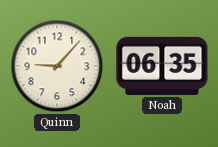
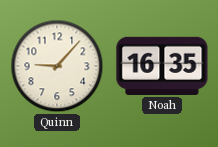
Noah: 06:35 -> 16:35 (162, 66)
